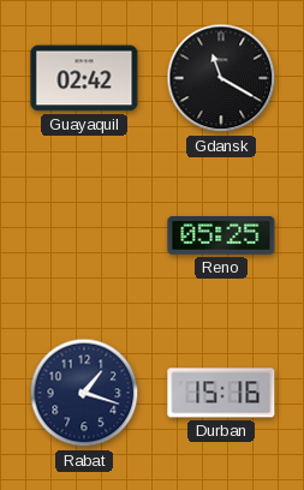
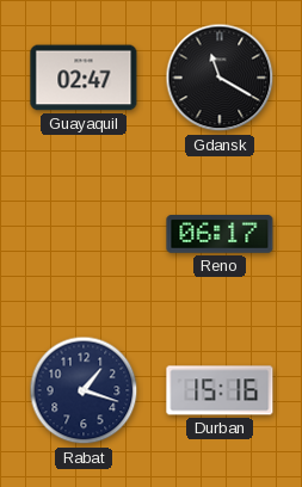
Guayaquil: 02:42 -> 02:47 (84, 78)
Reno: 05:25 -> 06:17 (220, 235)
